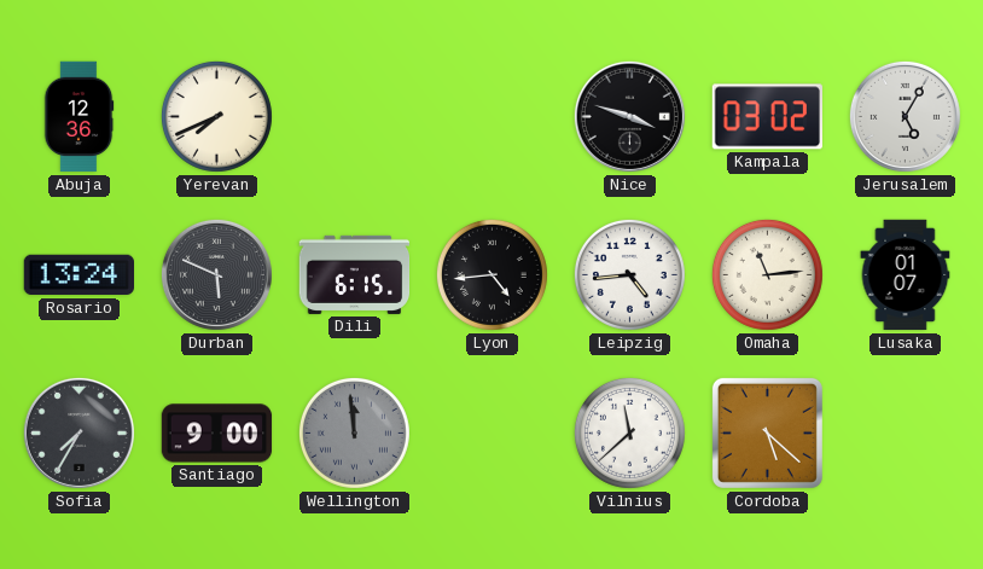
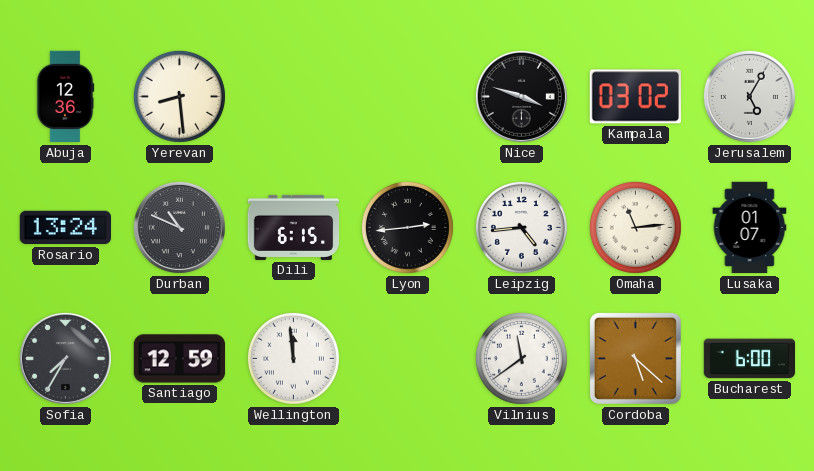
Yerevan: 7:41 -> 8:29 (179, 96)
Durban: 5:49 -> 10:49 (179, 227)
Lyon: 4:44 -> 2:44 (407, 227)
Santiago: 9:00 -> 12:59 (180, 359)
Wellington dial: grey -> white (293, 358)
Vilnius: 11:38 -> 11:39 (521, 358)
Bucharest: none -> 6:00 (750, 359)
